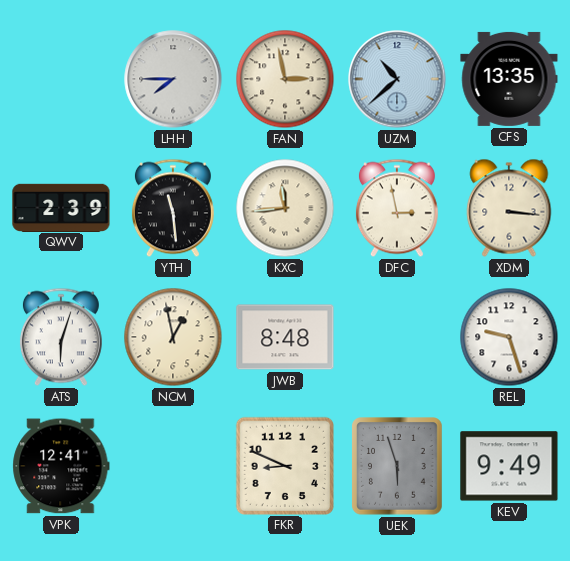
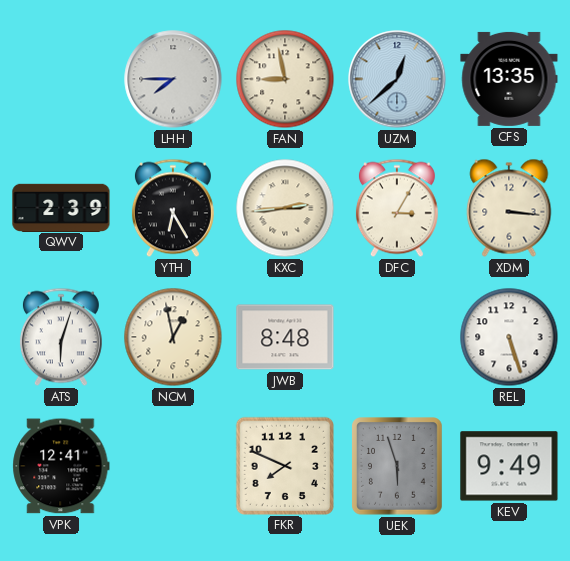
FAN: 2:58 -> 8:58 (285, 79)
UZM: 10:38 -> 12:38 (397, 79)
YTH: 11:29 -> 6:25 (173, 208)
KXC: 11:44 -> 2:44 (285, 208)
DFC: 2:58 -> 3:05 (397, 208)
REL: 9:27 -> 5:27 (509, 337)
FKR: 8:49 -> 7:49 (284, 465)
